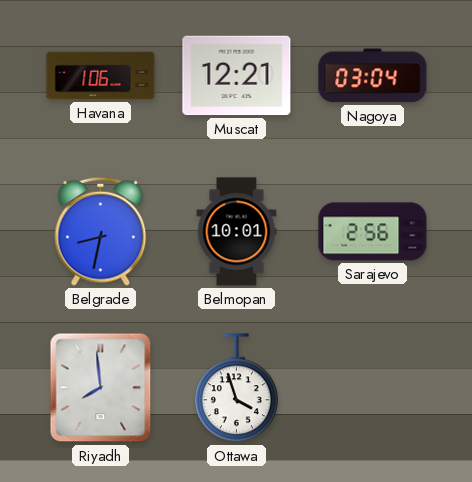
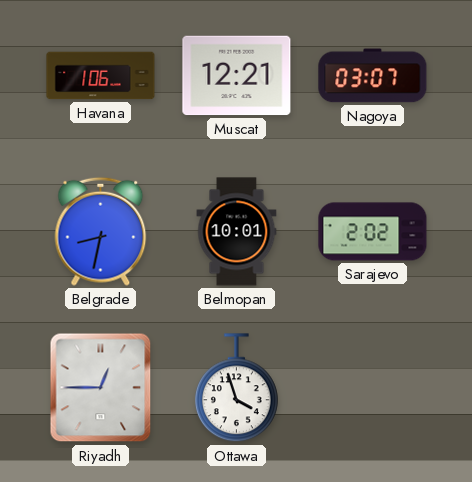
Nagoya: 03:04 -> 03:07 (373, 76)
Sarajevo: 2:56 -> 2:02 (373, 232)
Riyadh: 7:59 -> 12:45 (101, 388)
